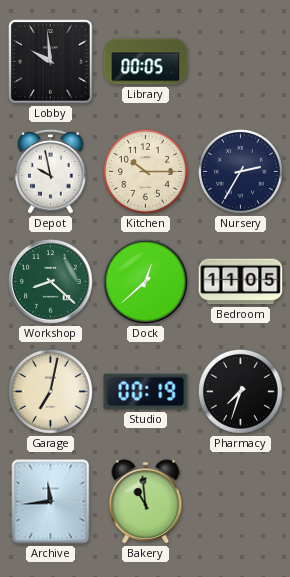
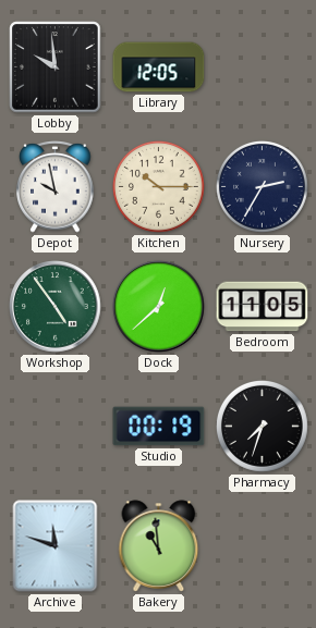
Library: 00:05 -> 12:05 (159, 67)
Workshop: 8:22 -> 4:54 (56, 307)
Garage: 7:02 -> none (50, 391)
Archive: 11:44 -> 11:48 (56, 546)
